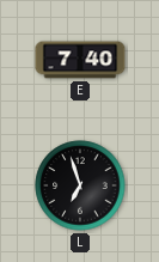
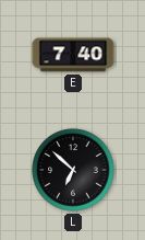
L: 6:57 -> 6:52 (73, 170)
